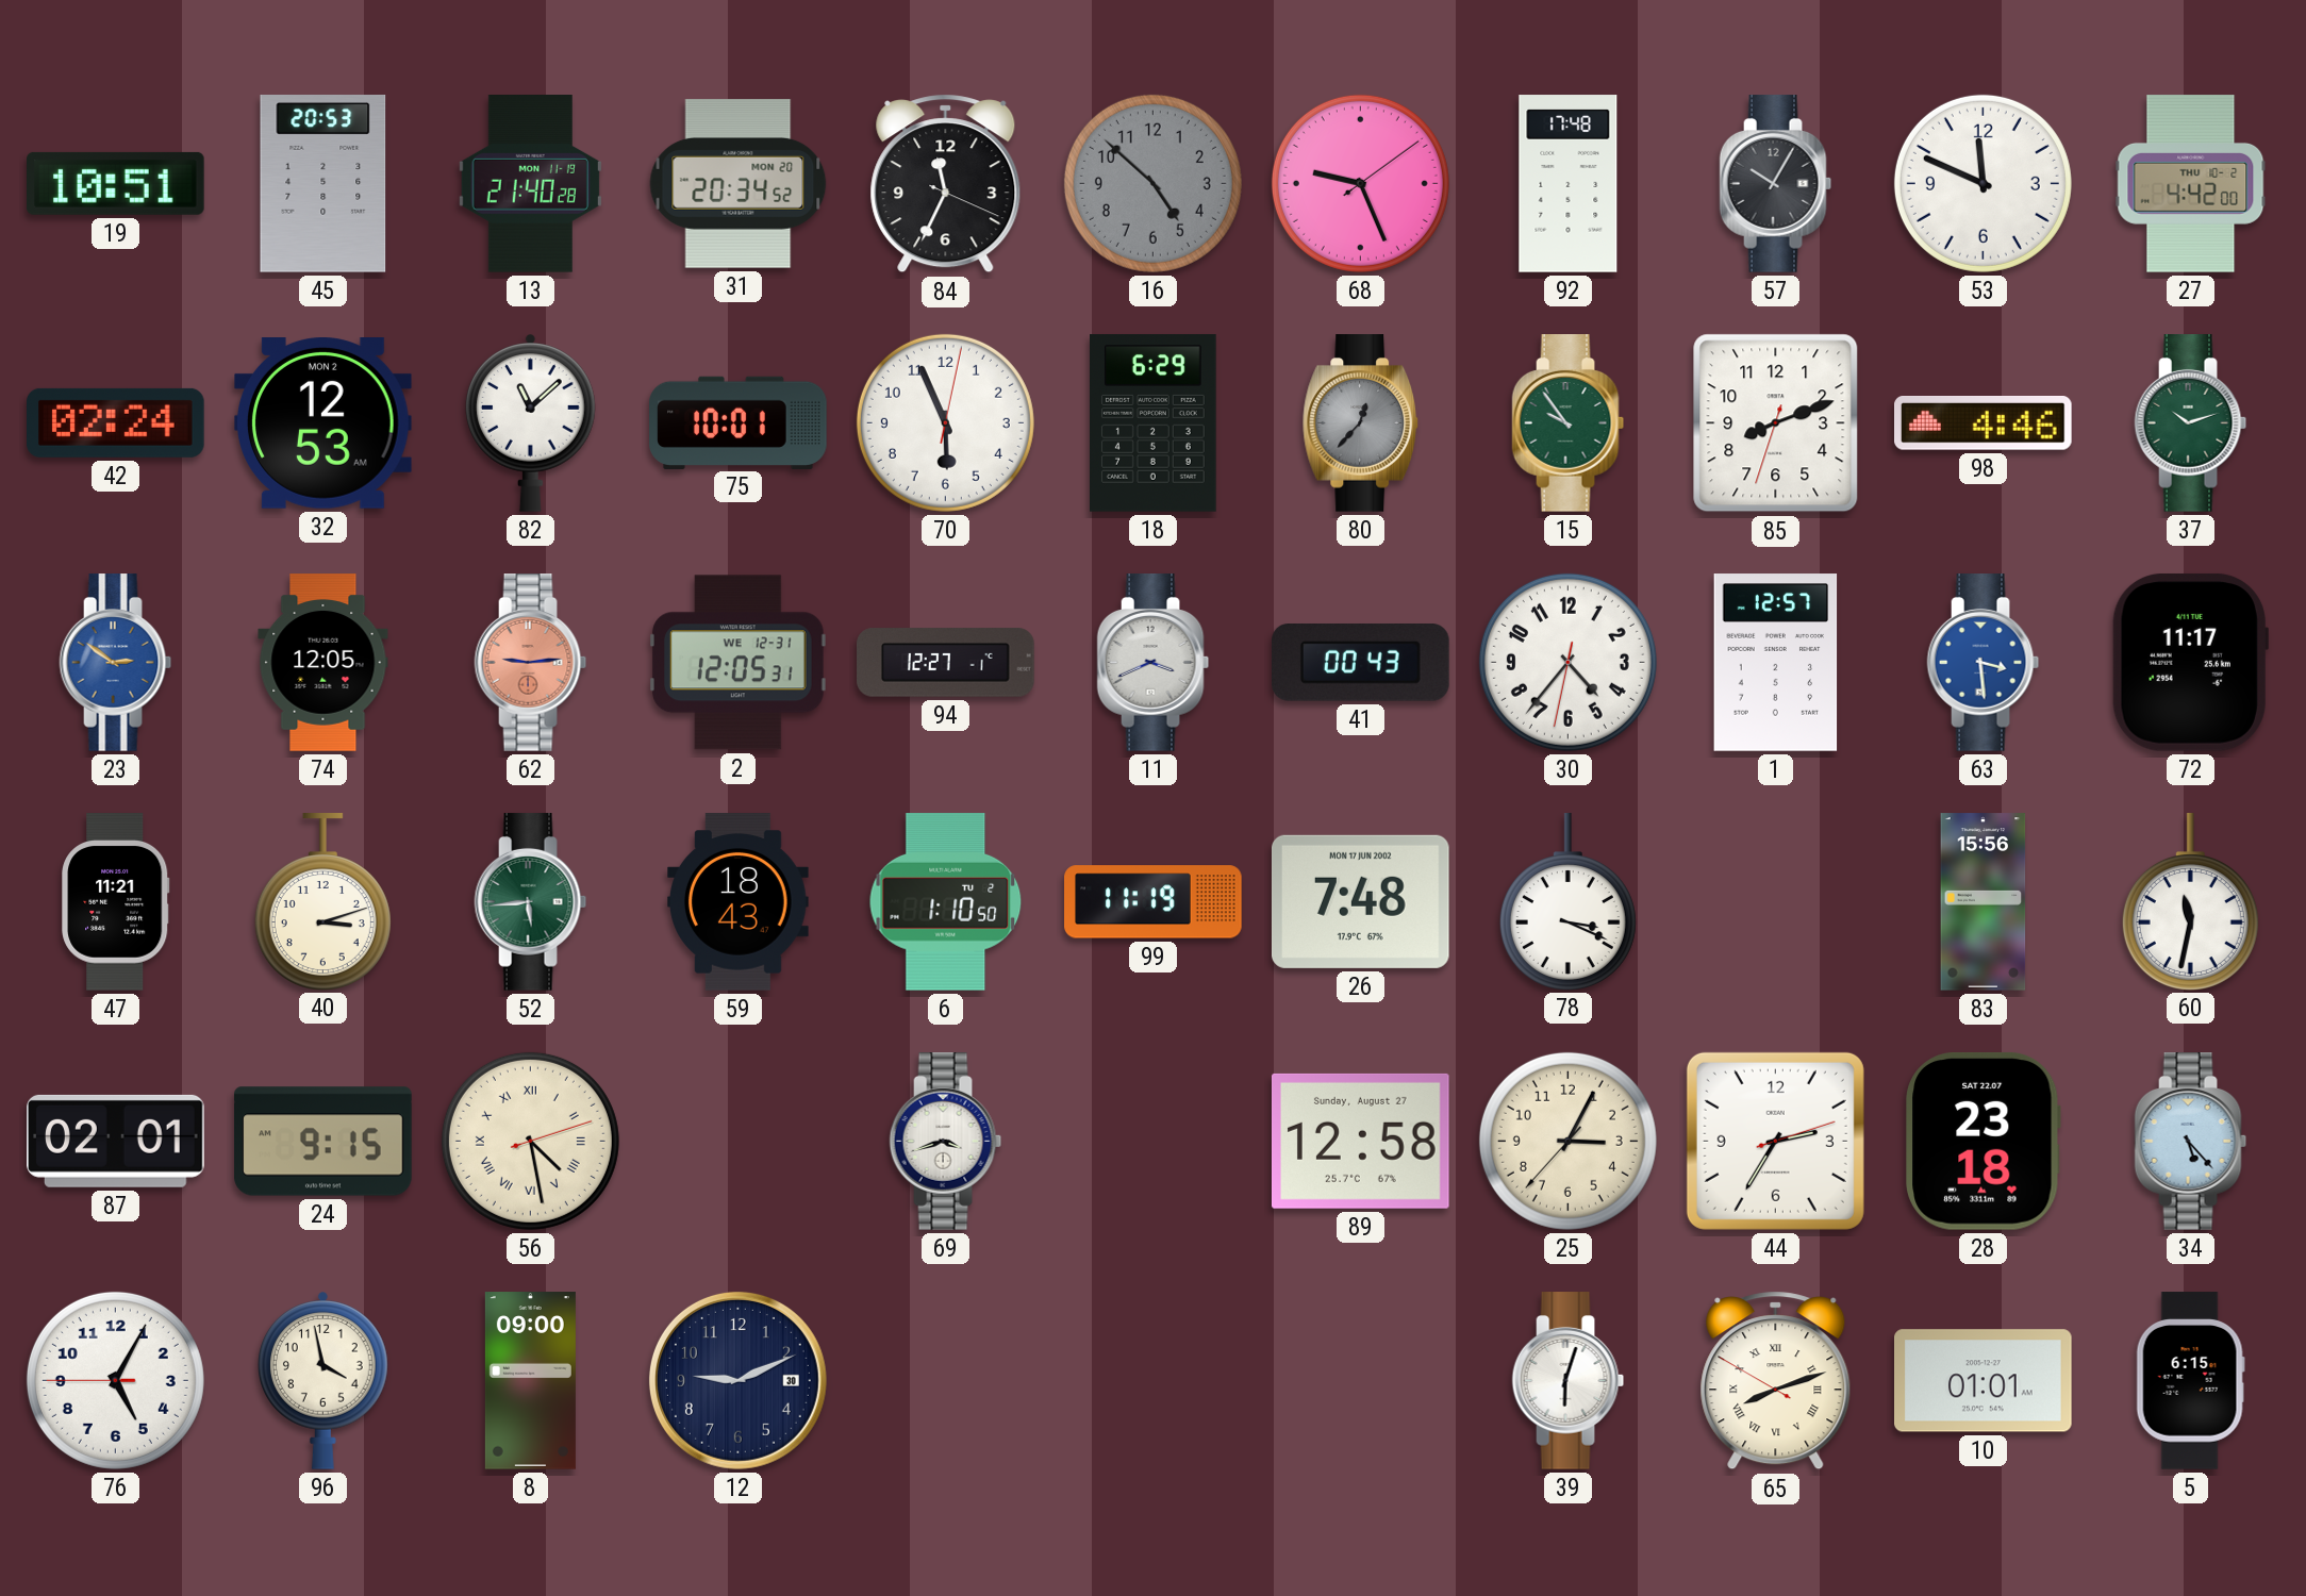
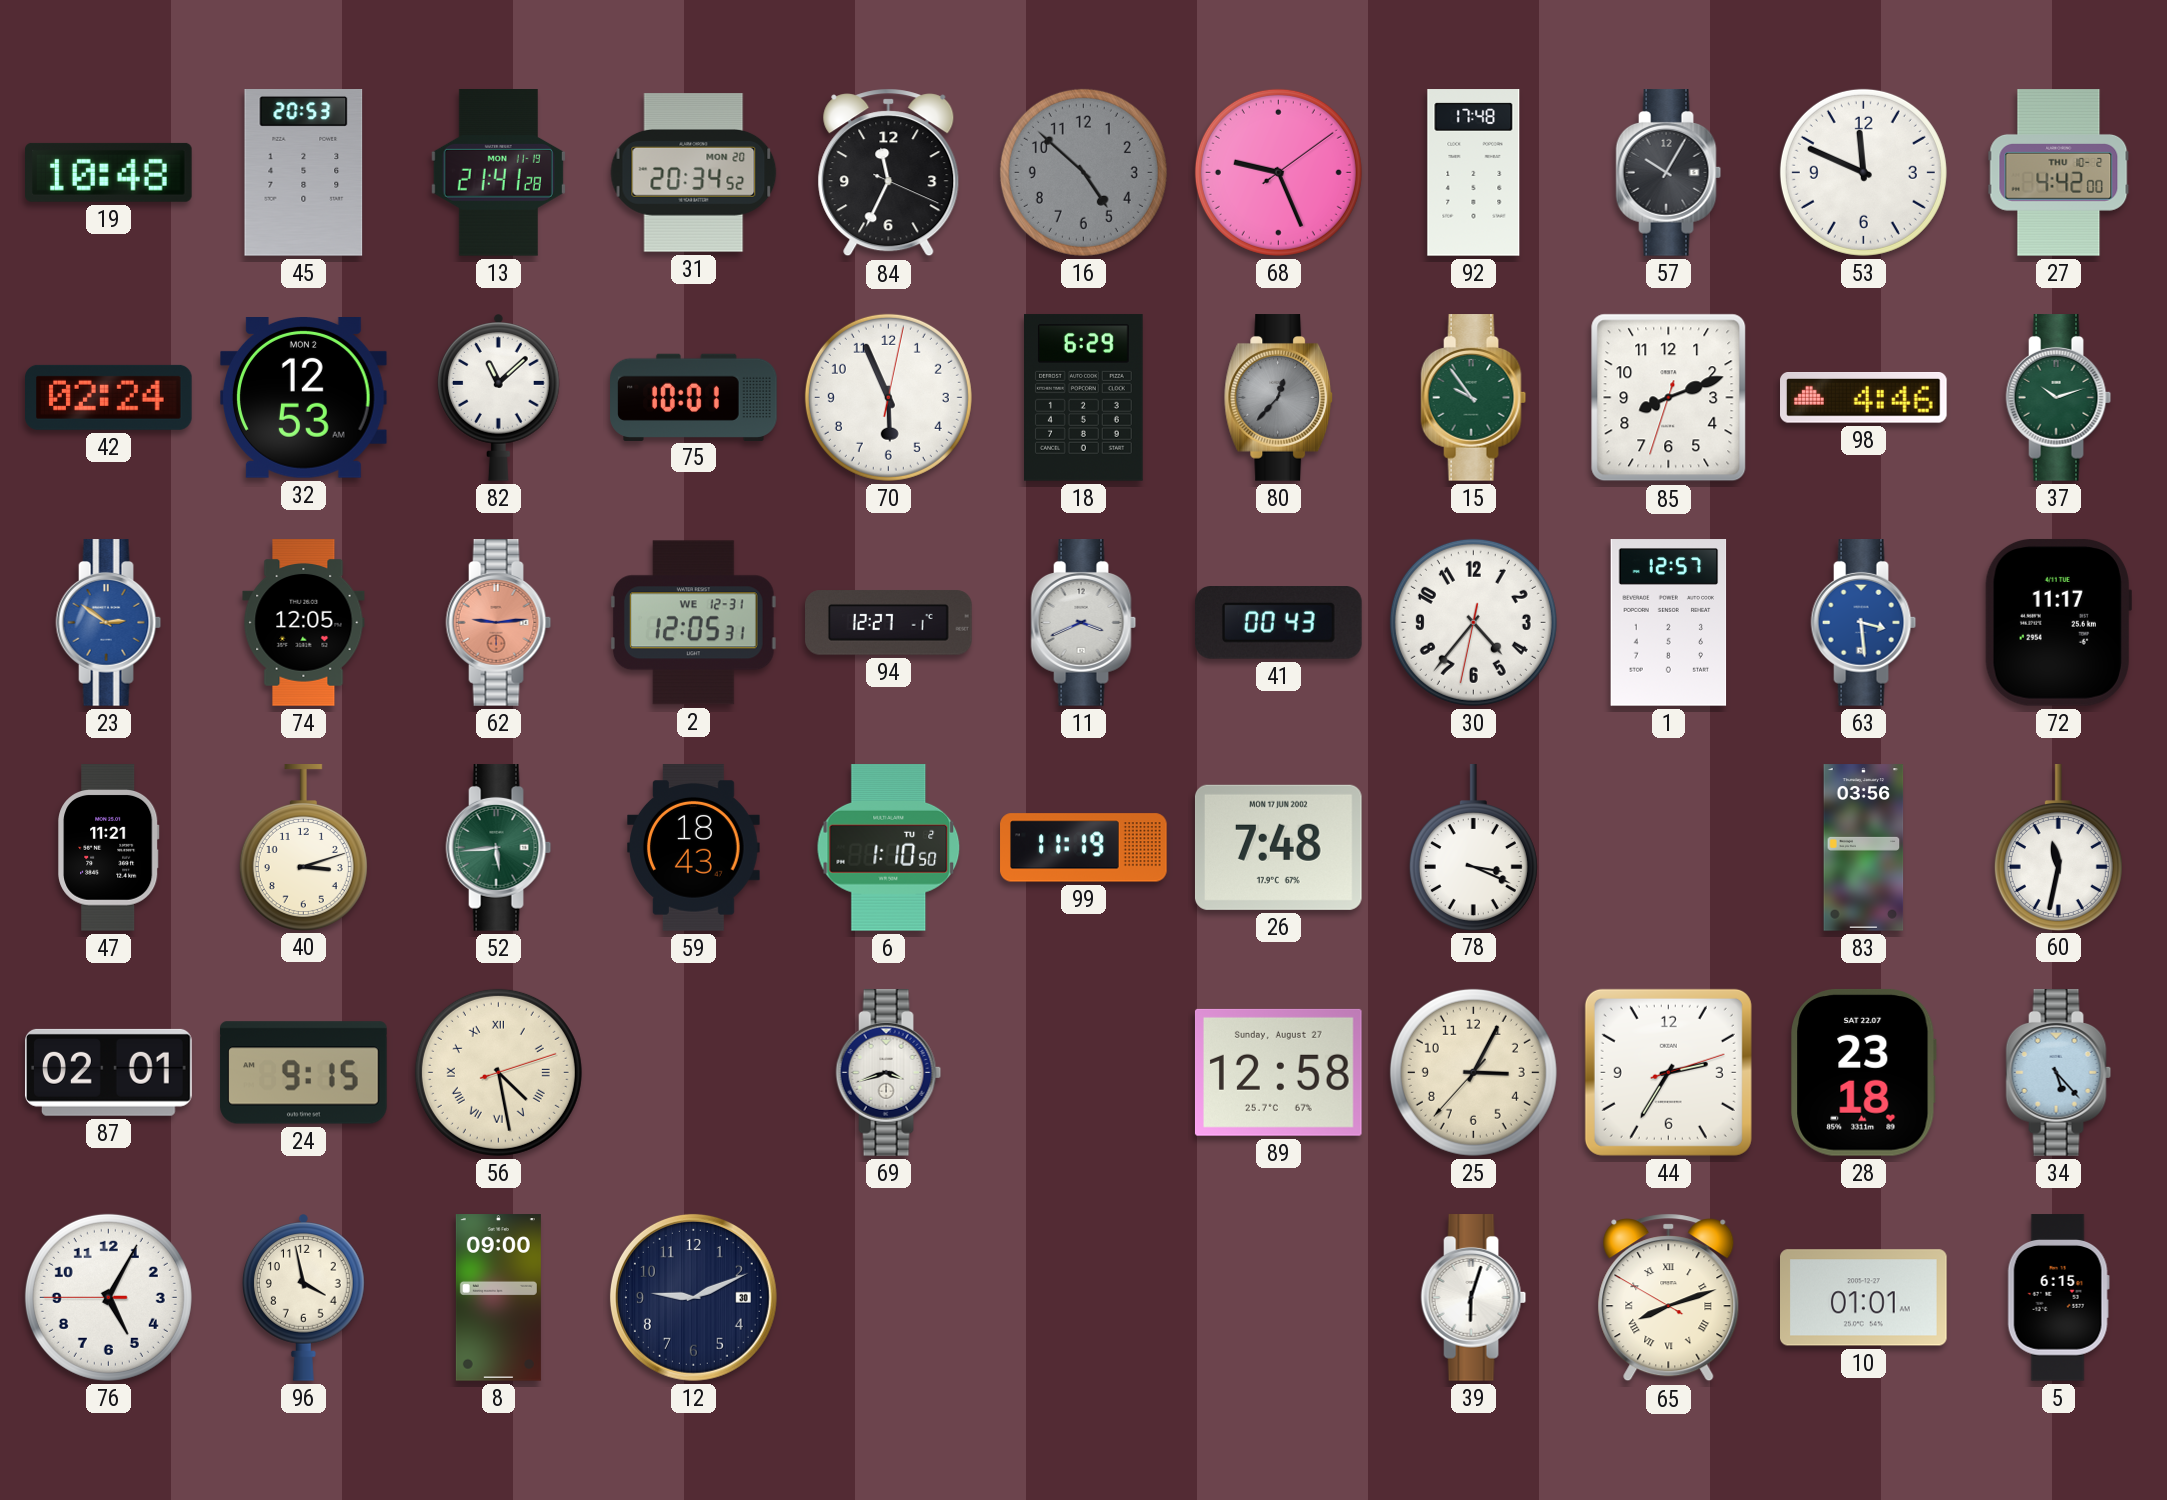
19: 10:51 -> 10:48 (109, 172)
13: 21:40 -> 21:41 (498, 173)
83: 15:56 -> 03:56 (1864, 848)
